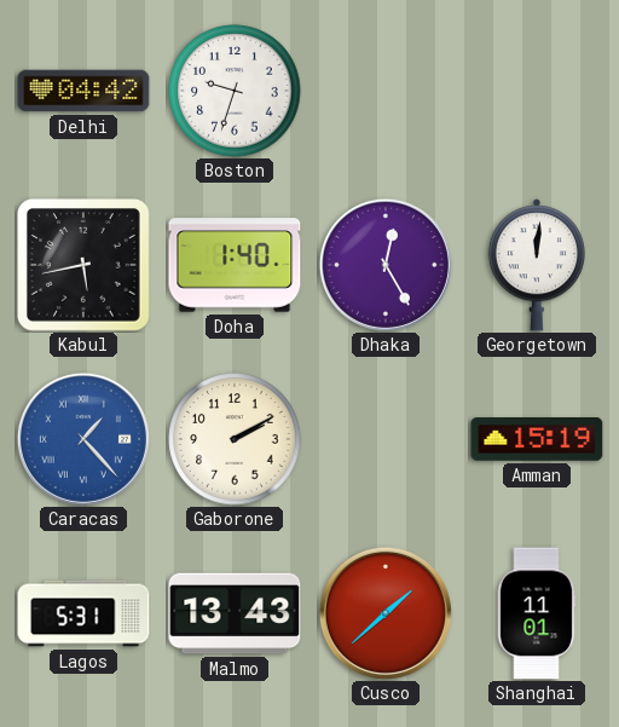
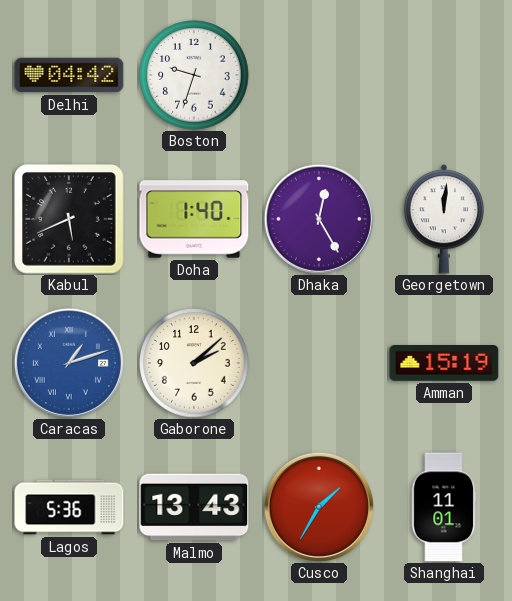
Kabul: 5:43 -> 5:41 (70, 220)
Caracas: 1:23 -> 1:12 (69, 363)
Gaborone: 2:10 -> 2:08 (194, 363)
Lagos: 5:31 -> 5:36 (69, 507)
Cusco: 1:38 -> 1:35 (319, 507)
